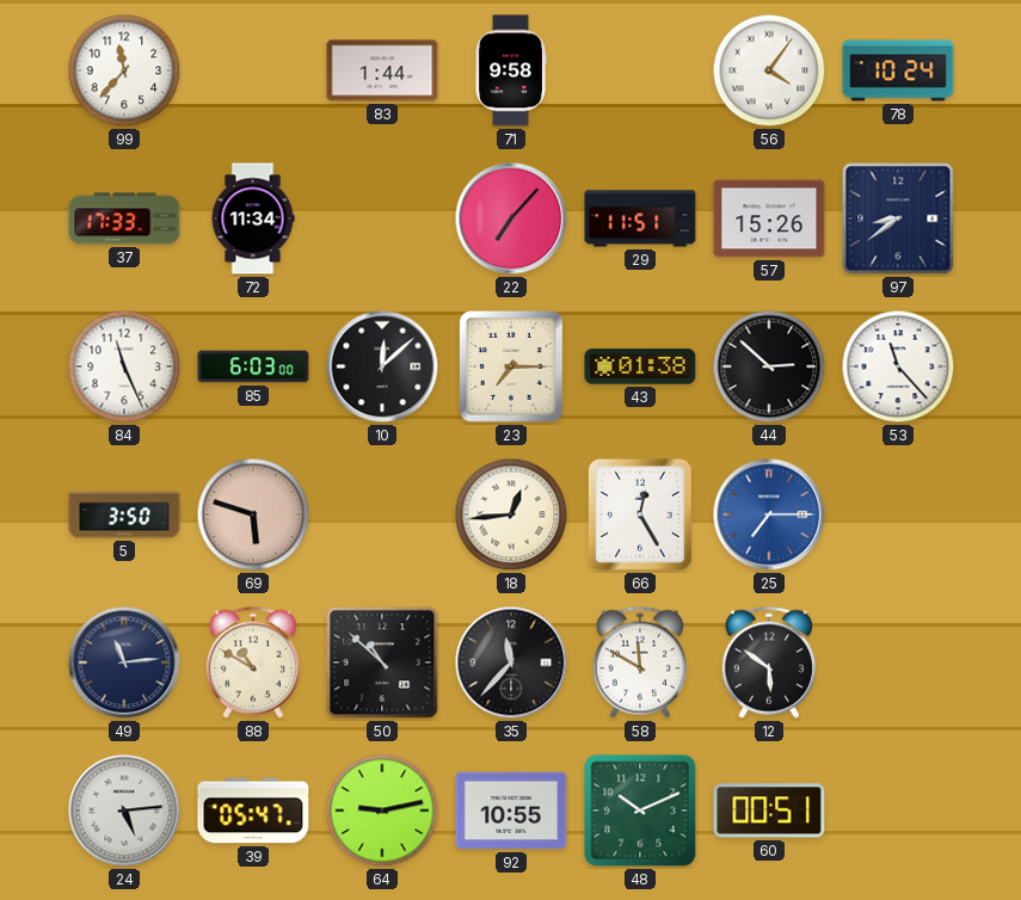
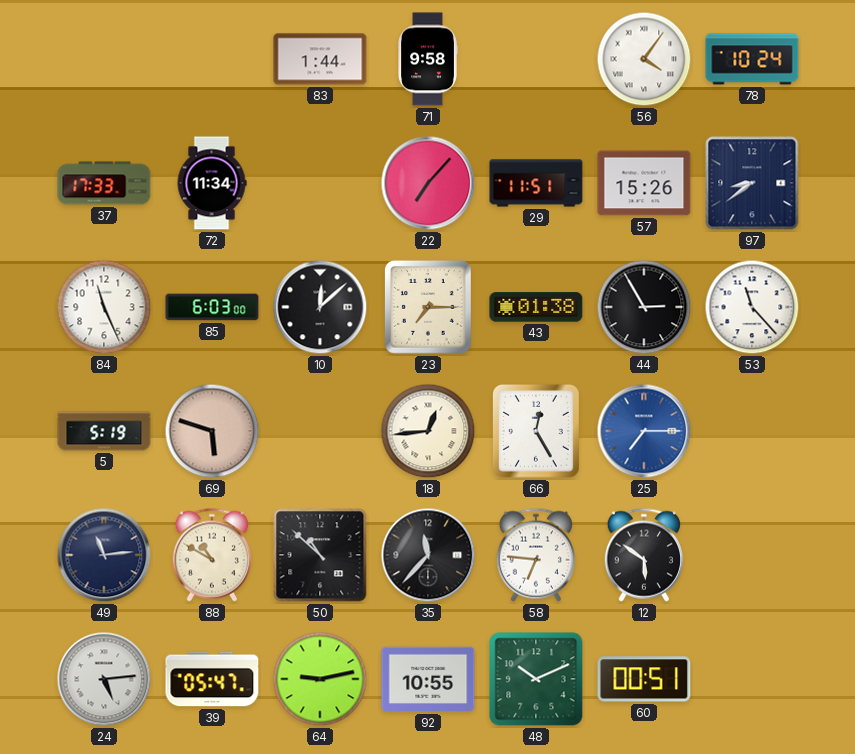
99: 11:37 -> none (124, 70)
44: 2:52 -> 2:55 (644, 307)
5: 3:50 -> 5:19 (104, 431)
58: 11:50 -> 6:46 (536, 555)
